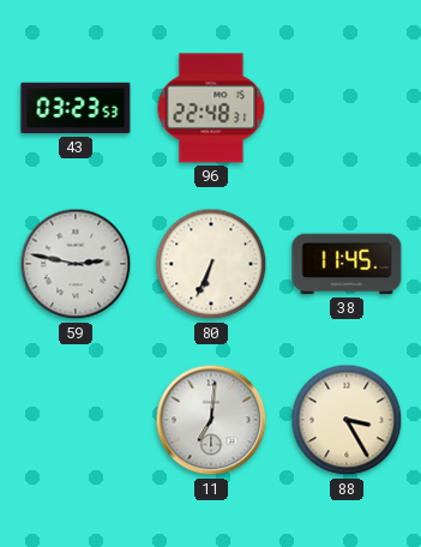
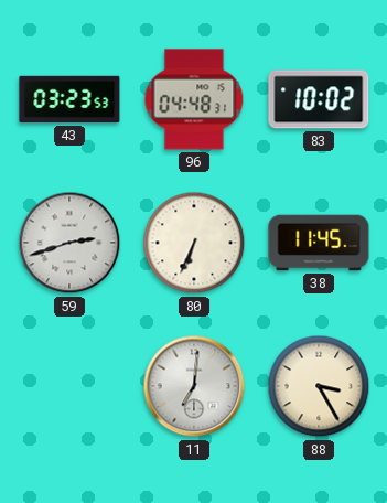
96: 22:48 -> 04:48 (194, 99)
83: none -> 10:02 (319, 99)
59: 2:47 -> 2:42 (69, 243)
